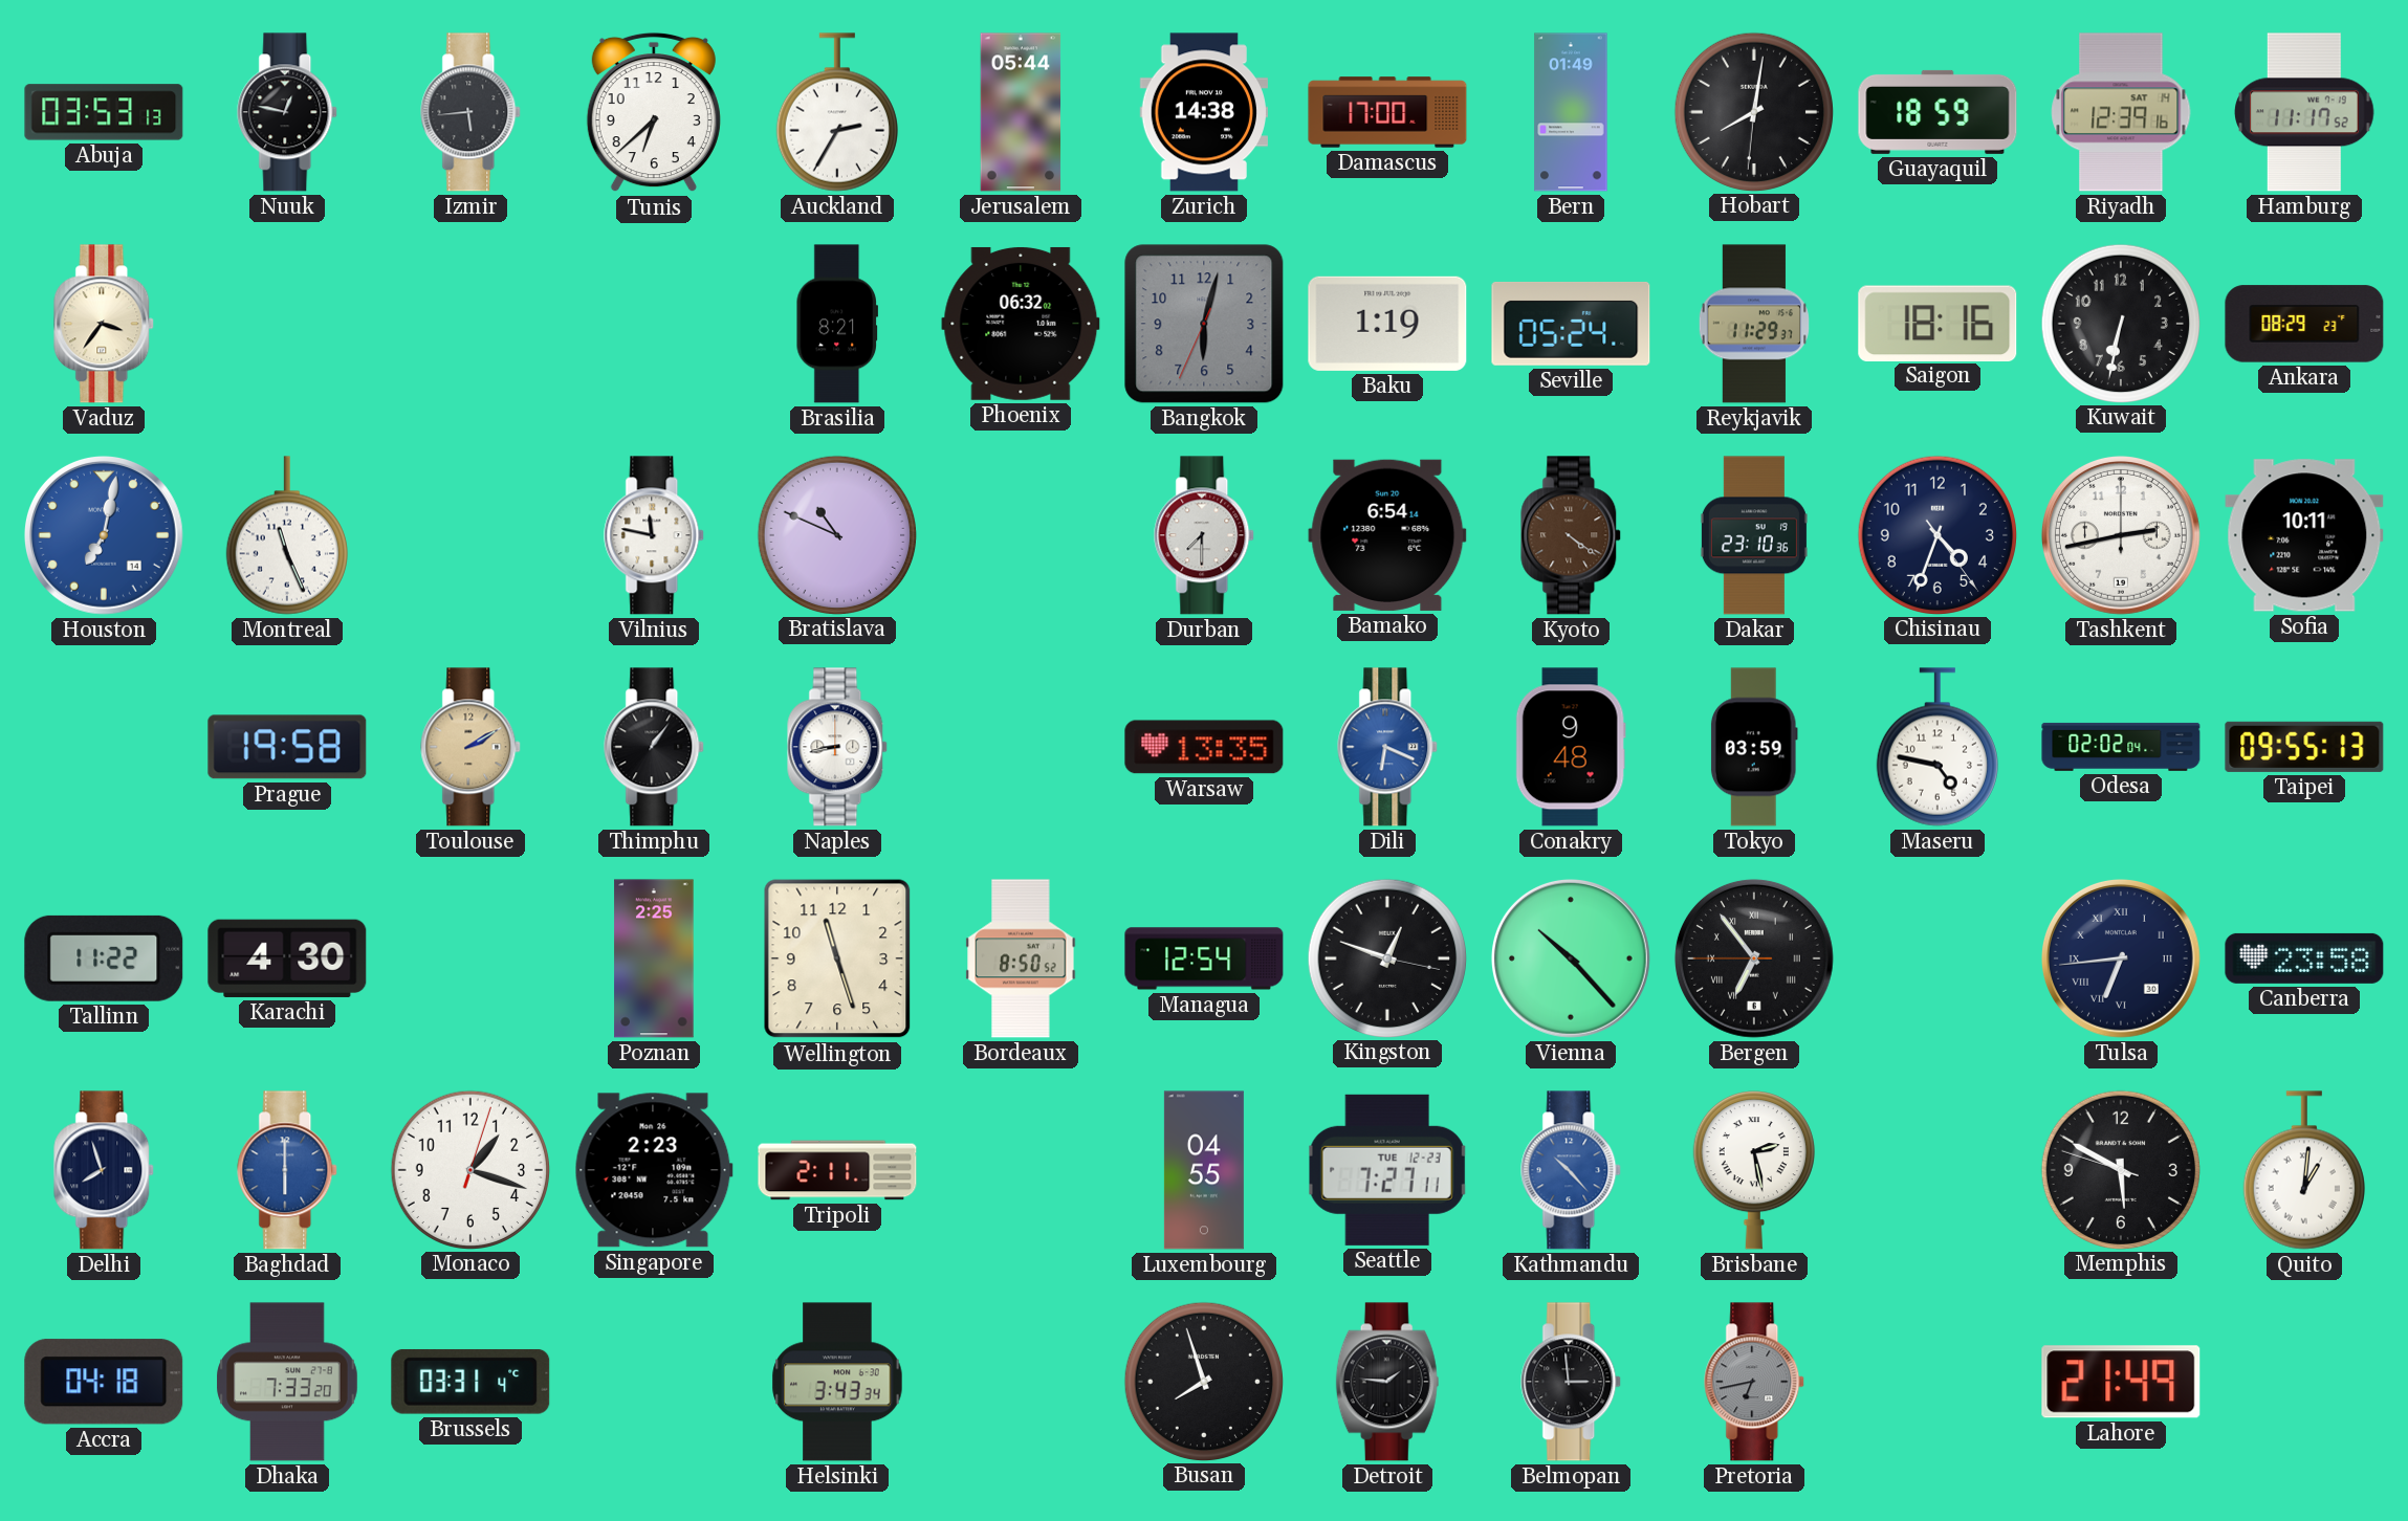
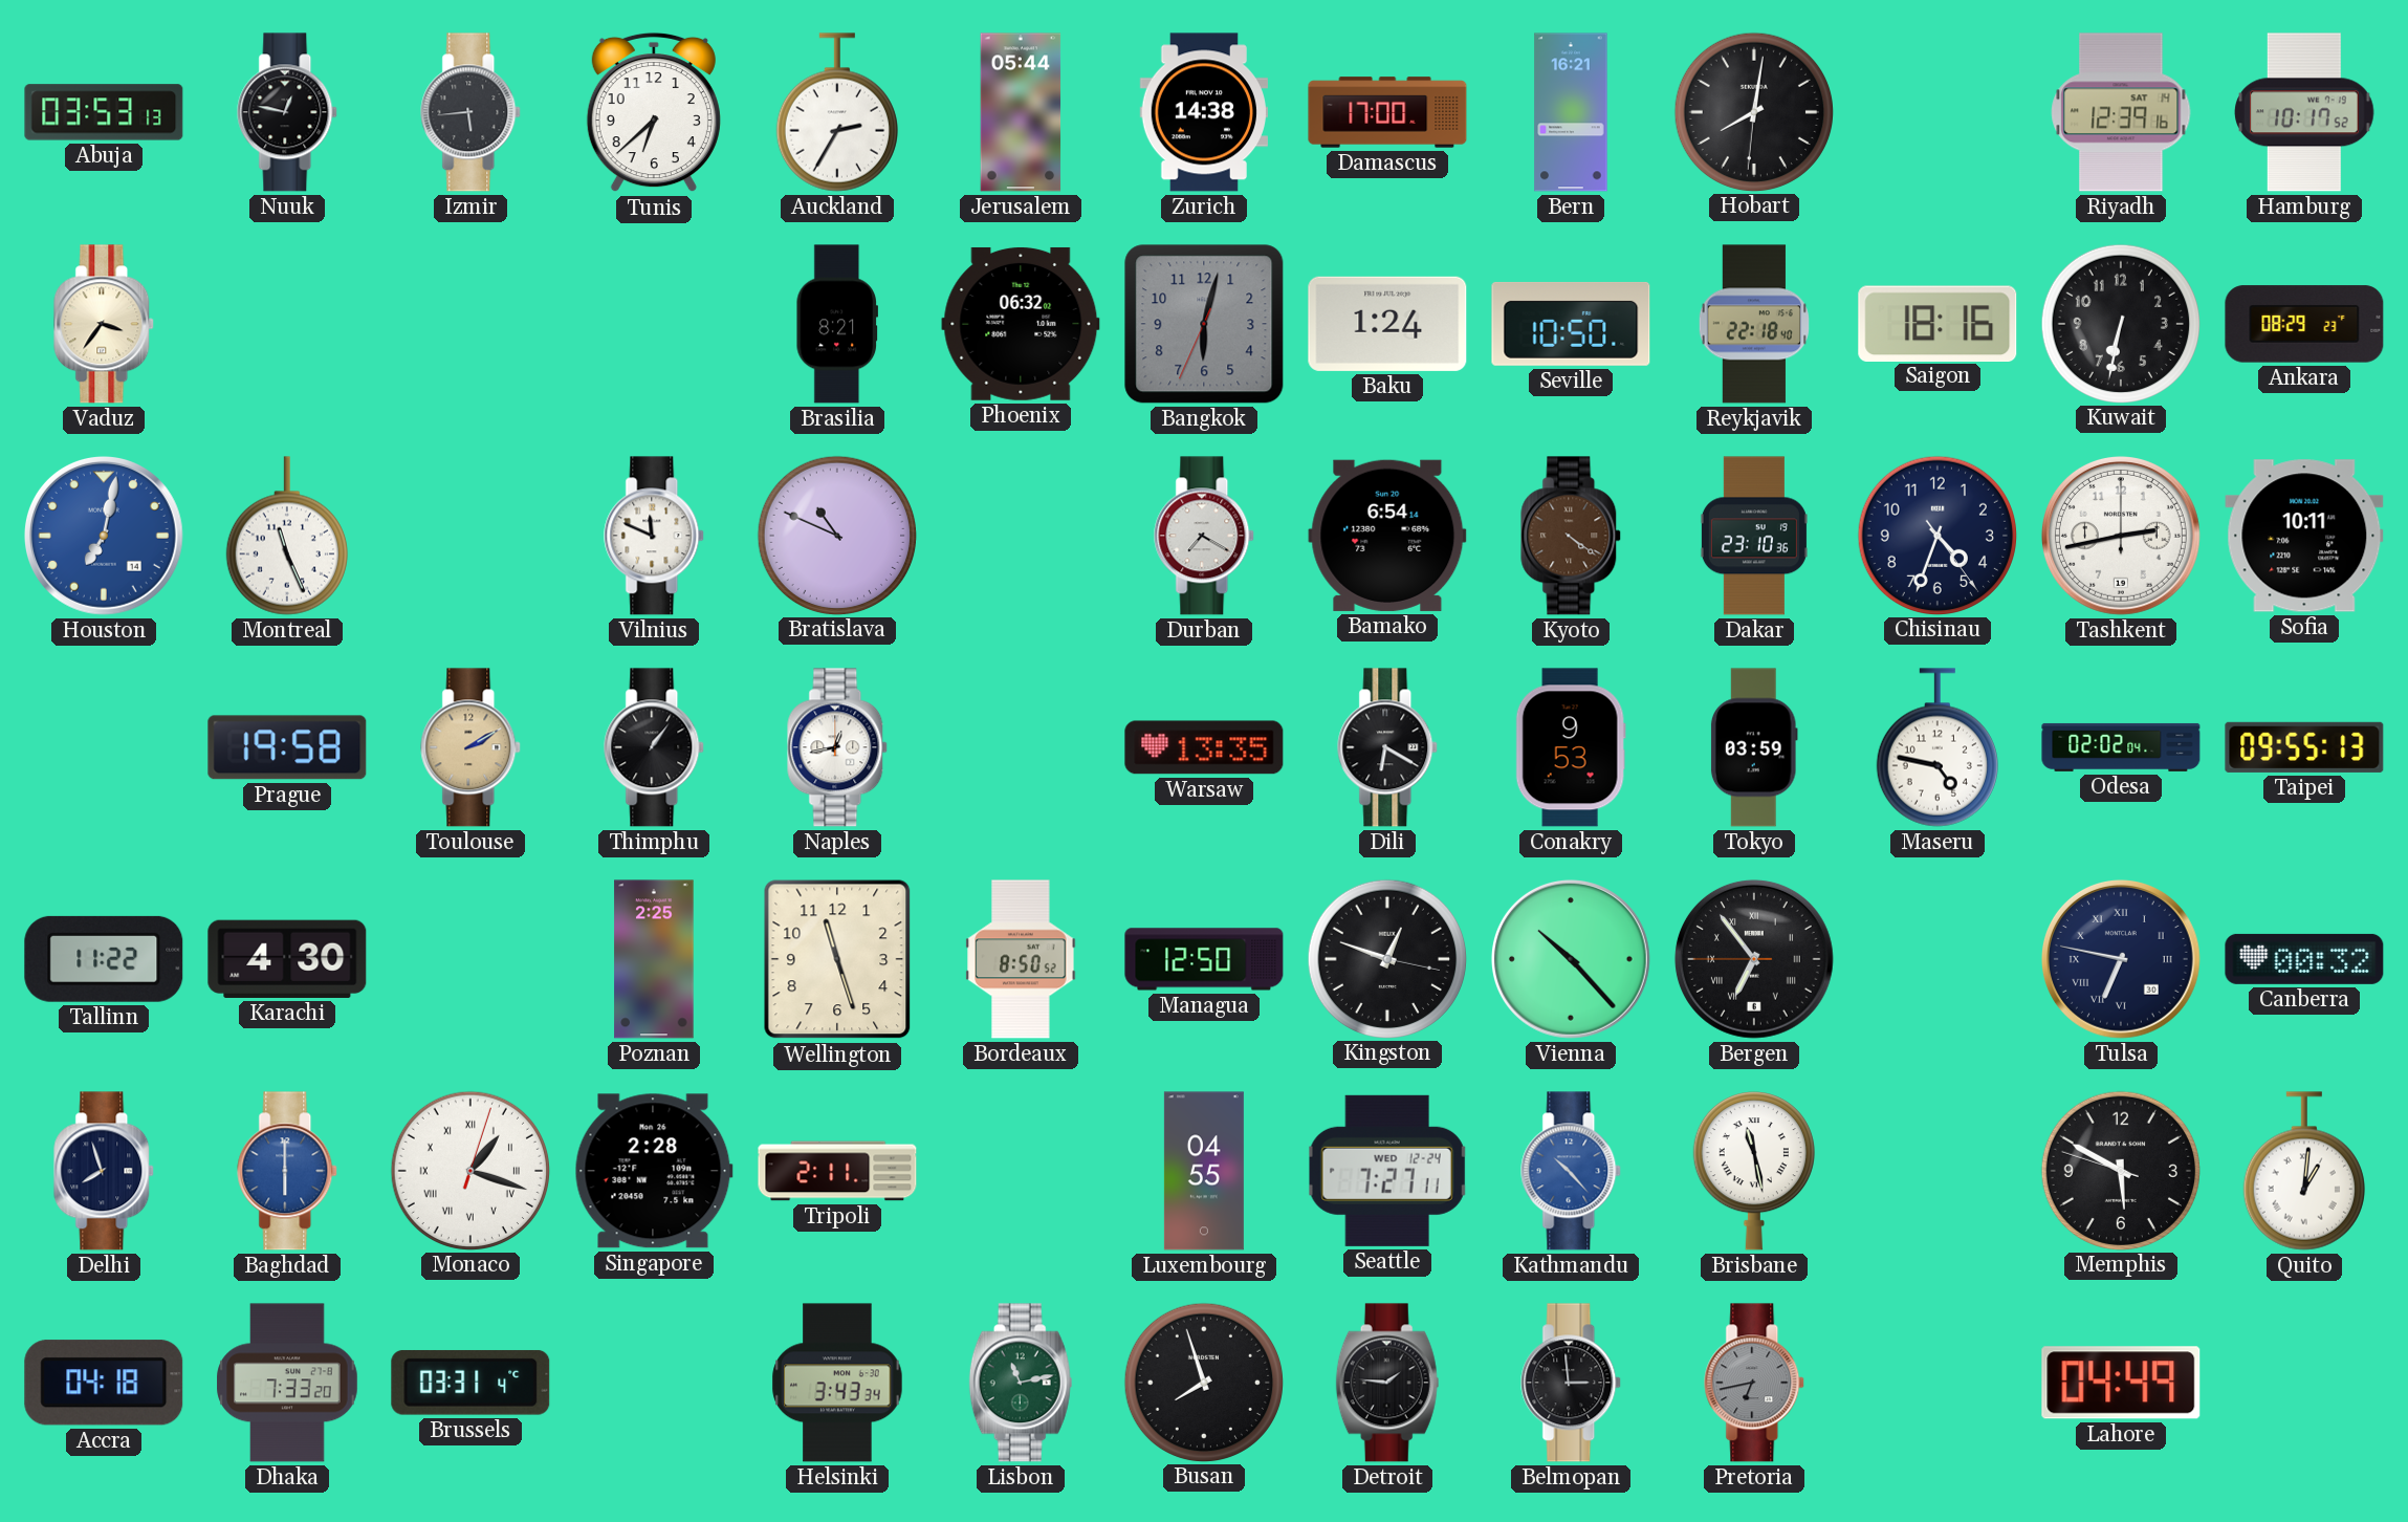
Bern: 01:49 -> 16:21 (1571, 112)
Guayaquil: 18:59 -> none (1938, 112)
Hamburg: 11:17 -> 10:17 (2305, 112)
Baku: 1:19 -> 1:24 (1387, 324)
Seville: 05:24 -> 10:50 (1571, 324)
Reykjavik: 11:29 -> 22:18 (1753, 324)
Vilnius: 11:47 -> 11:49 (655, 536)
Durban: 7:30 -> 7:20 (1205, 536)
Naples: 8:43 -> 12:43 (838, 747)
Dili: 6:19 -> 6:20 (1388, 747)
Dili dial: blue -> black (1388, 747)
Conakry: 9:48 -> 9:53 (1571, 747)
Managua: 12:54 -> 12:50 (1204, 959)
Tulsa: 6:44 -> 6:47 (2121, 959)
Canberra: 23:58 -> 00:32 (2304, 959)
Monaco numerals: Arabic -> Roman (469, 1170)
Singapore: 2:23 -> 2:28 (654, 1171)
Seattle date: TUE 12-23 -> WED 12-24 (1387, 1171)
Brisbane: 2:28 -> 11:28 (1754, 1172)
Lisbon: none -> 11:13 (1021, 1383)
Lahore: 21:49 -> 04:49 (2121, 1383)
